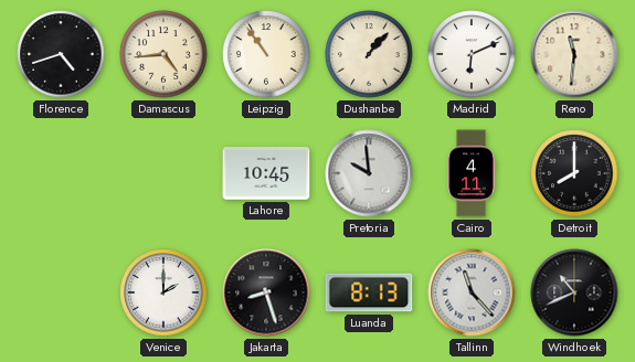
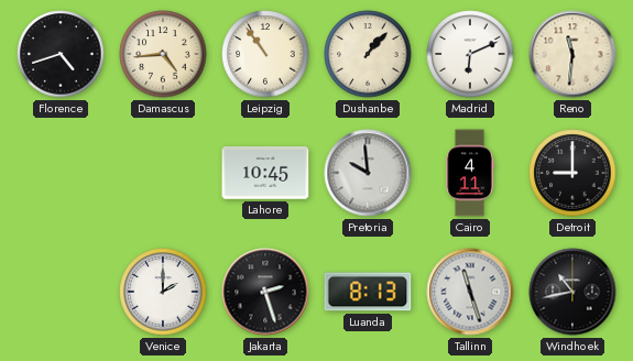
Detroit: 8:00 -> 9:00 (572, 173)
Jakarta: 8:27 -> 2:27 (265, 292)
Tallinn: 11:23 -> 11:27 (470, 292)
Windhoek: 10:41 -> 10:43 (572, 292)
